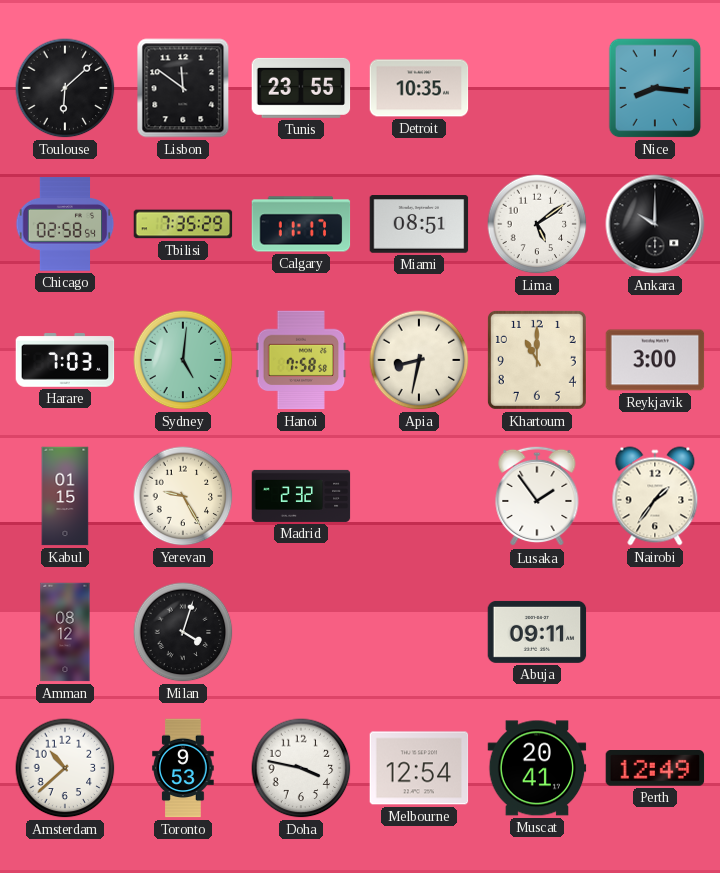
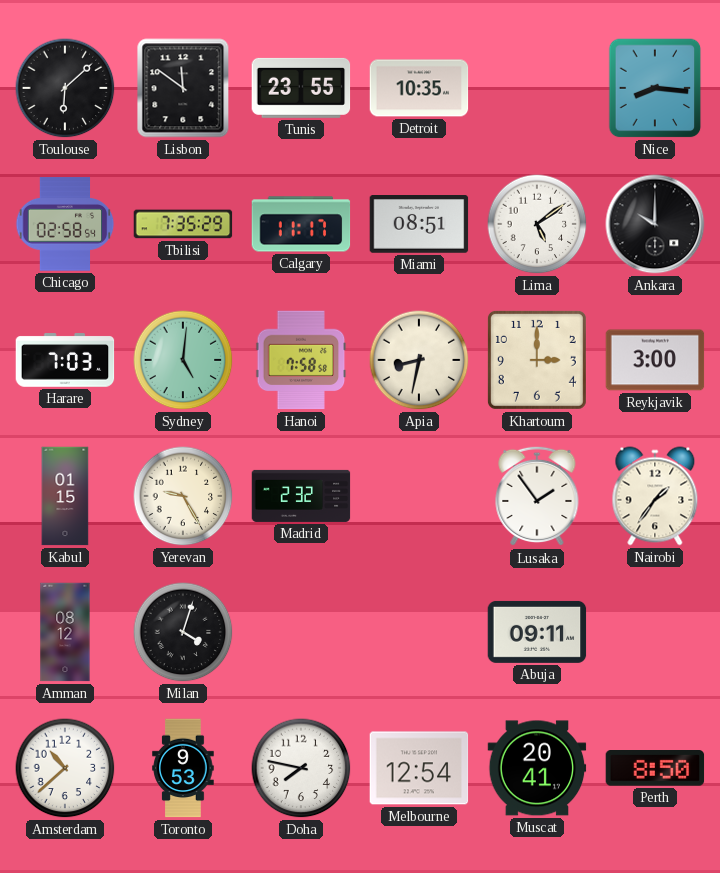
Khartoum: 11:00 -> 3:00 (537, 360)
Doha: 3:47 -> 7:47 (301, 768)
Perth: 12:49 -> 8:50 (655, 769)
